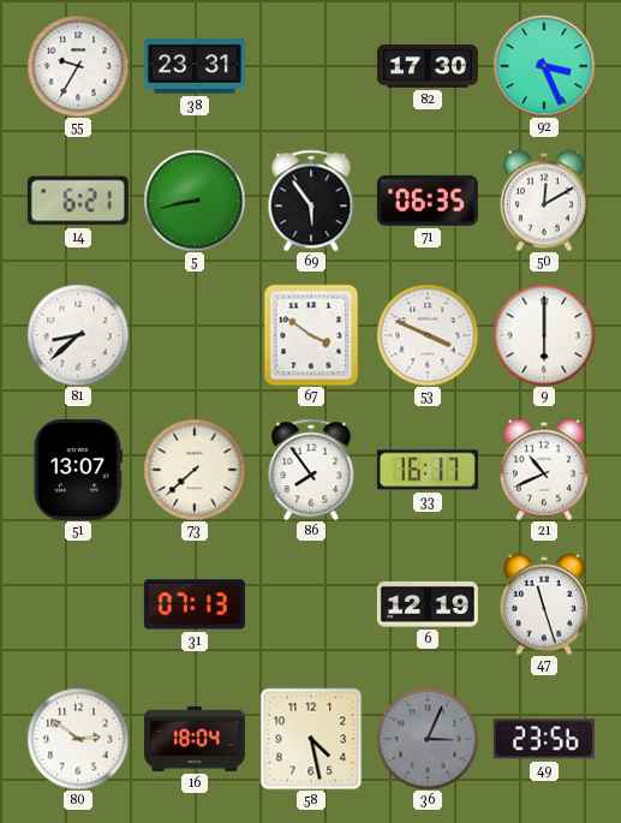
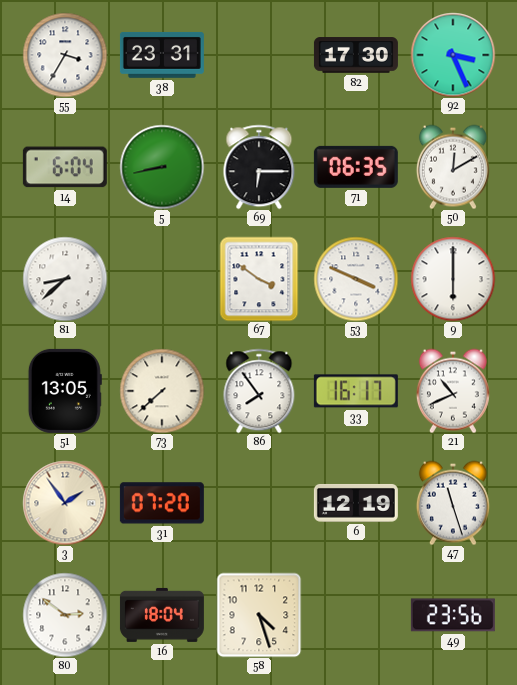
55: 9:35 -> 3:35 (65, 55)
14: 6:21 -> 6:04 (65, 167)
69: 5:54 -> 6:15 (259, 167)
51: 13:07 -> 13:05 (65, 391)
3: none -> 1:54 (65, 503)
31: 07:13 -> 07:20 (162, 503)
58: 4:28 -> 4:27 (259, 615)
36: 3:04 -> none (428, 739)
